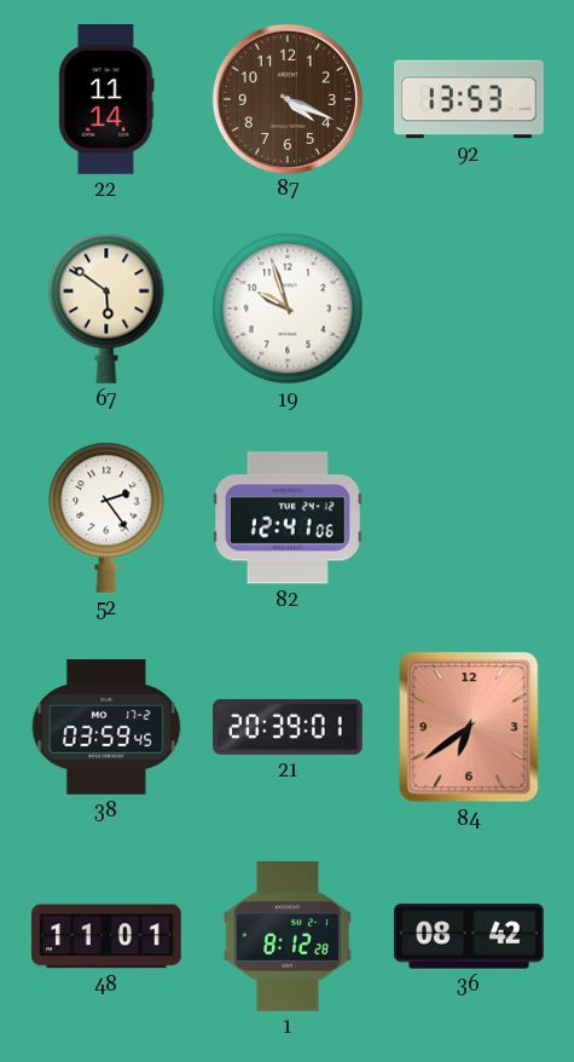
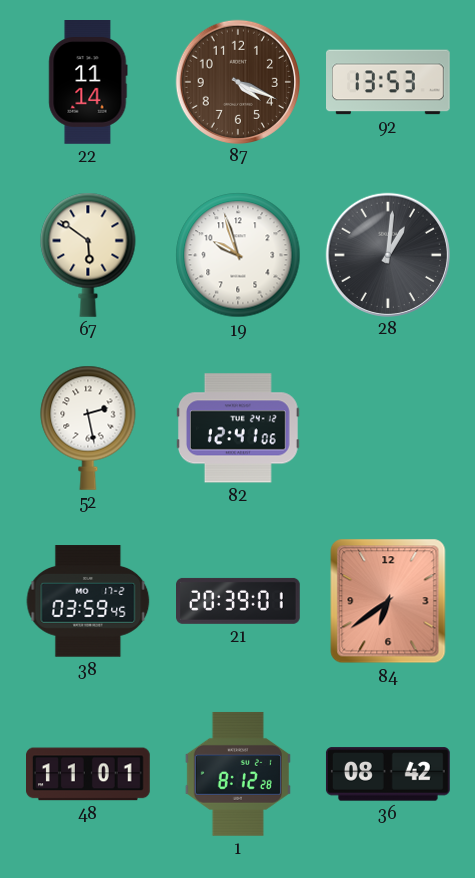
28: none -> 1:01 (387, 254)
52: 2:24 -> 2:28 (88, 428)
